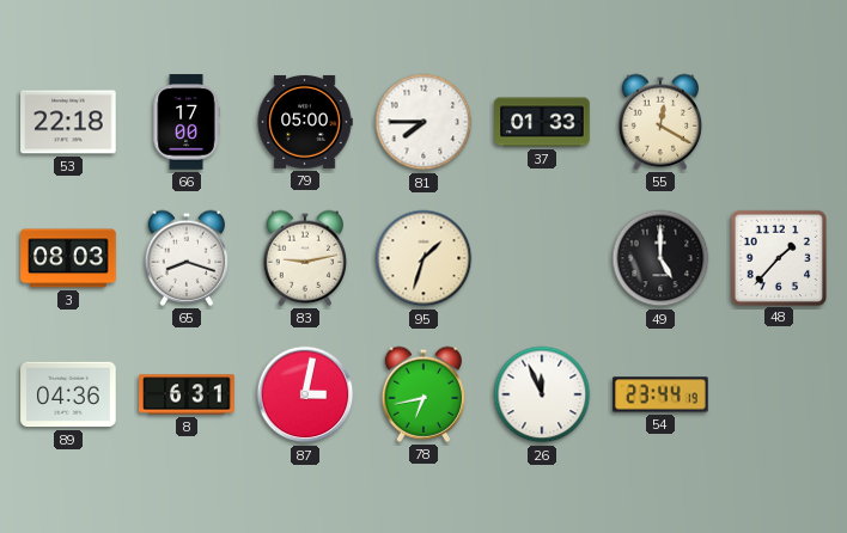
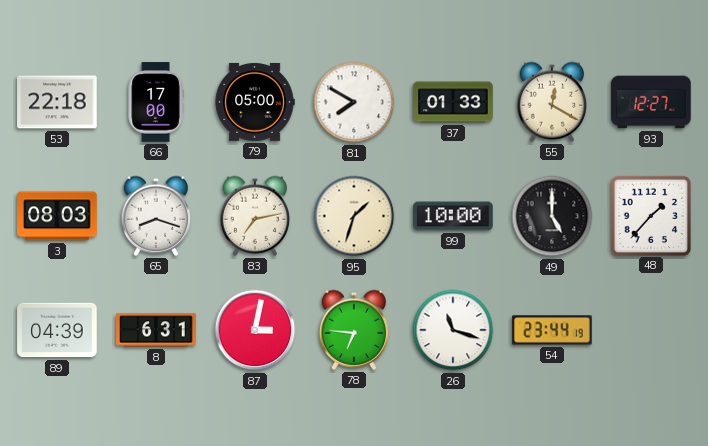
81: 7:45 -> 7:50 (354, 102)
93: none -> 12:27 (651, 102)
83: 9:13 -> 7:13 (255, 216)
99: none -> 10:00 (453, 216)
89: 04:36 -> 04:39 (57, 330)
78: 6:43 -> 6:46 (354, 330)
26: 11:56 -> 11:18 (453, 330)
